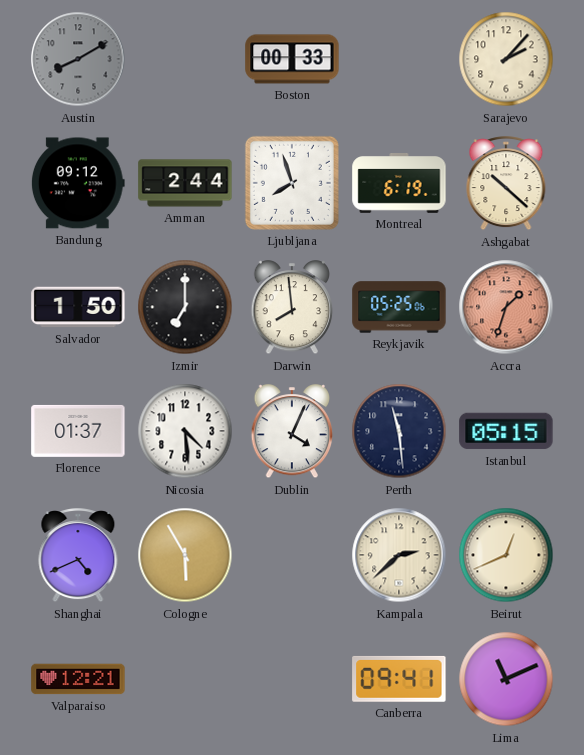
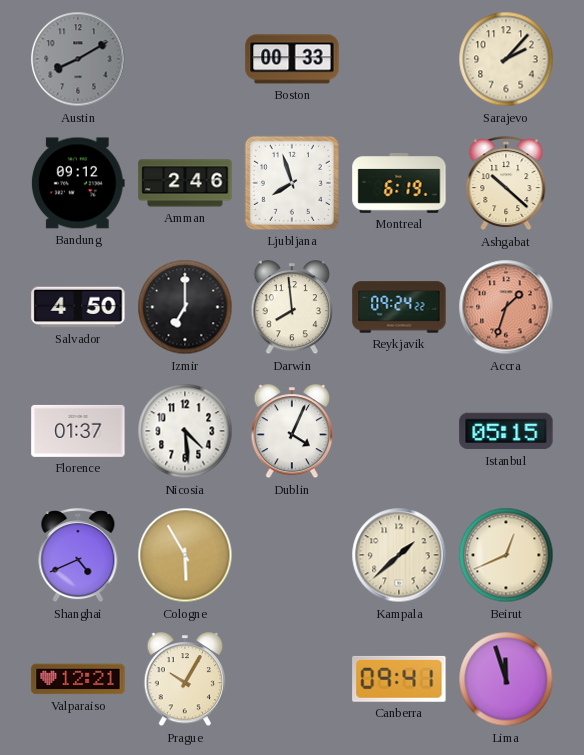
Amman: 2:44 -> 2:46 (185, 183)
Salvador: 1:50 -> 4:50 (78, 307)
Reykjavik: 05:25 -> 09:24 (399, 307)
Perth: 11:29 -> none (399, 431)
Kampala: 2:38 -> 1:38 (399, 555)
Prague: none -> 10:05 (185, 680)
Lima: 11:11 -> 11:57 (506, 679)
